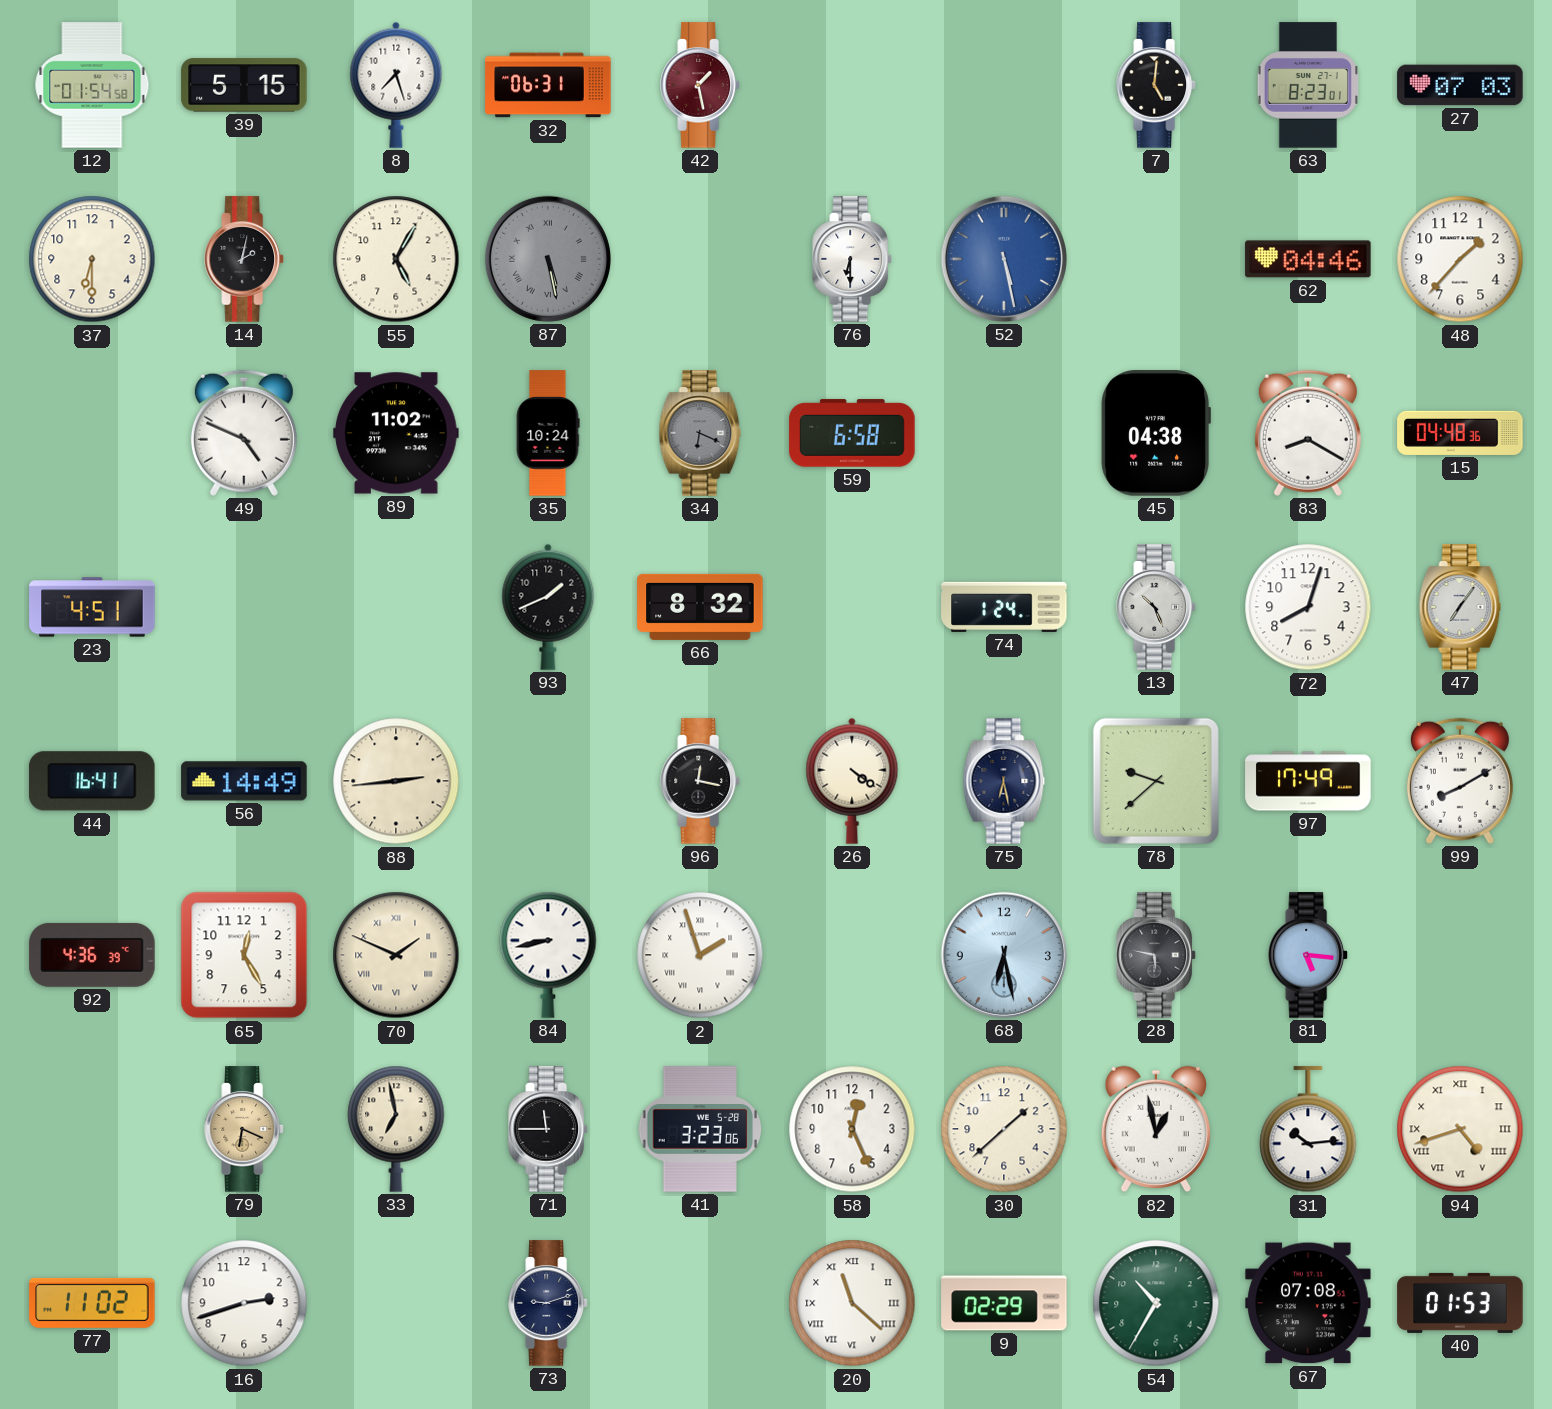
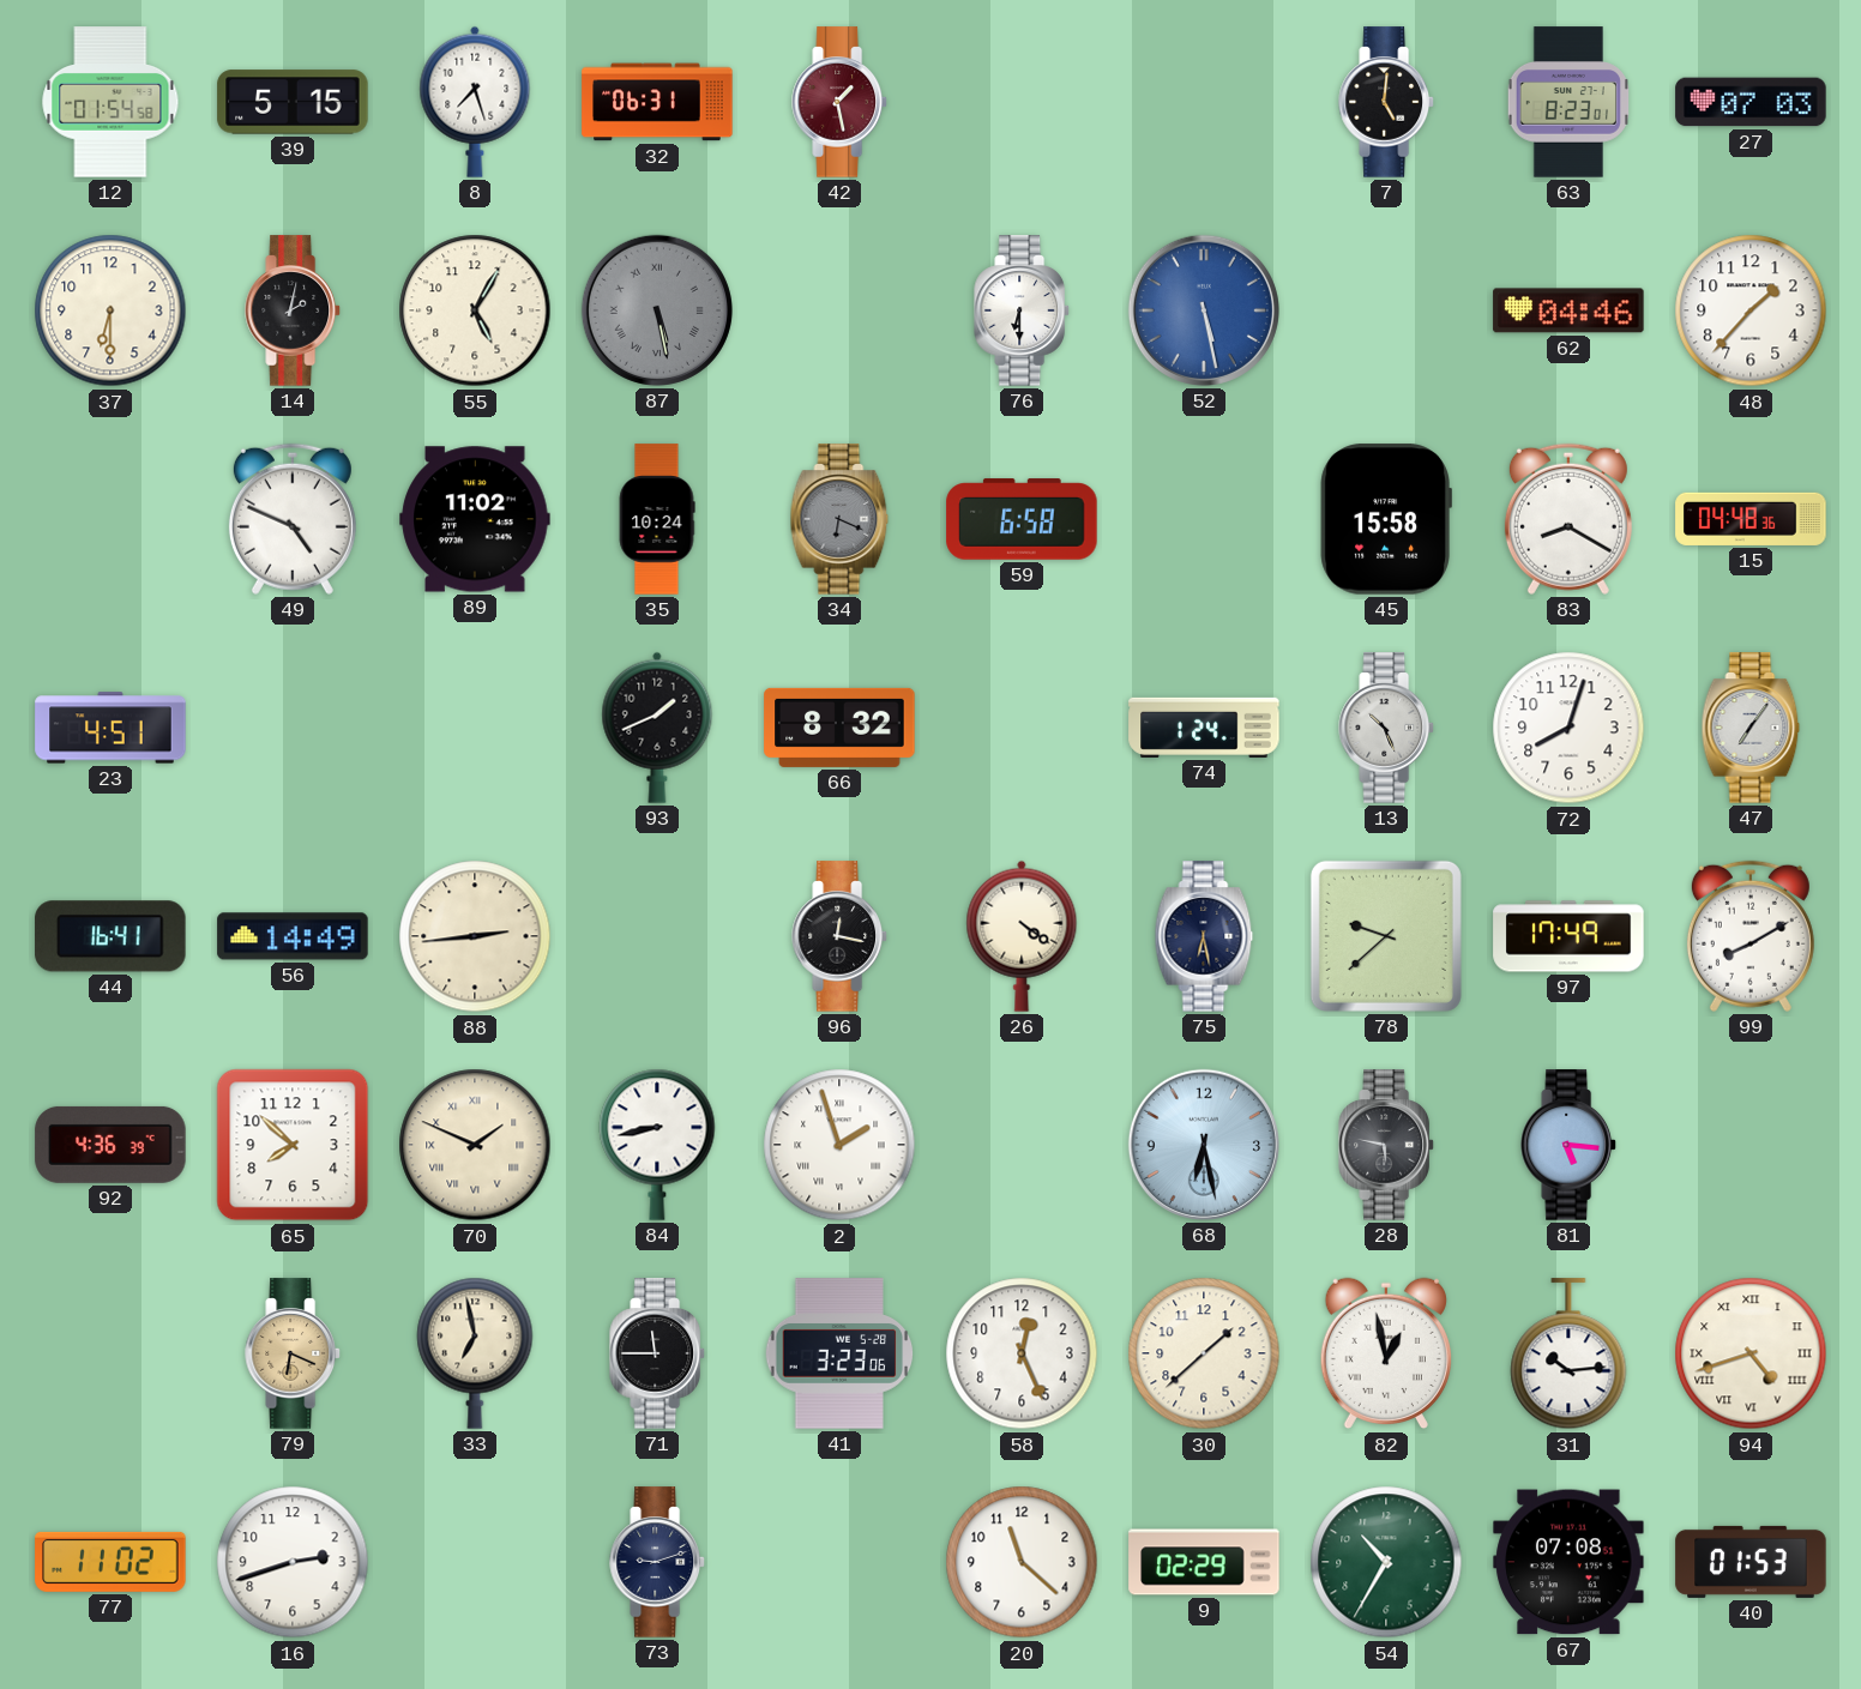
45: 04:38 -> 15:58 (1386, 519)
65: 12:25 -> 7:52 (293, 1145)
20 numerals: Roman -> Arabic (1022, 1562)
